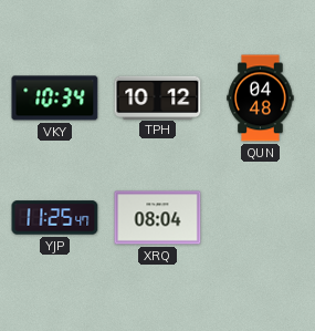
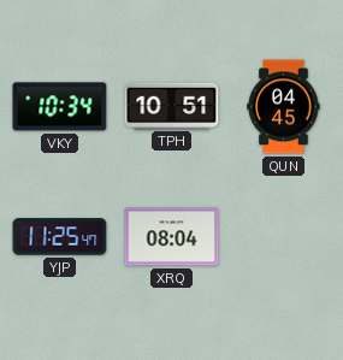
TPH: 10:12 -> 10:51 (172, 106)
QUN: 04:48 -> 04:45 (284, 107)
